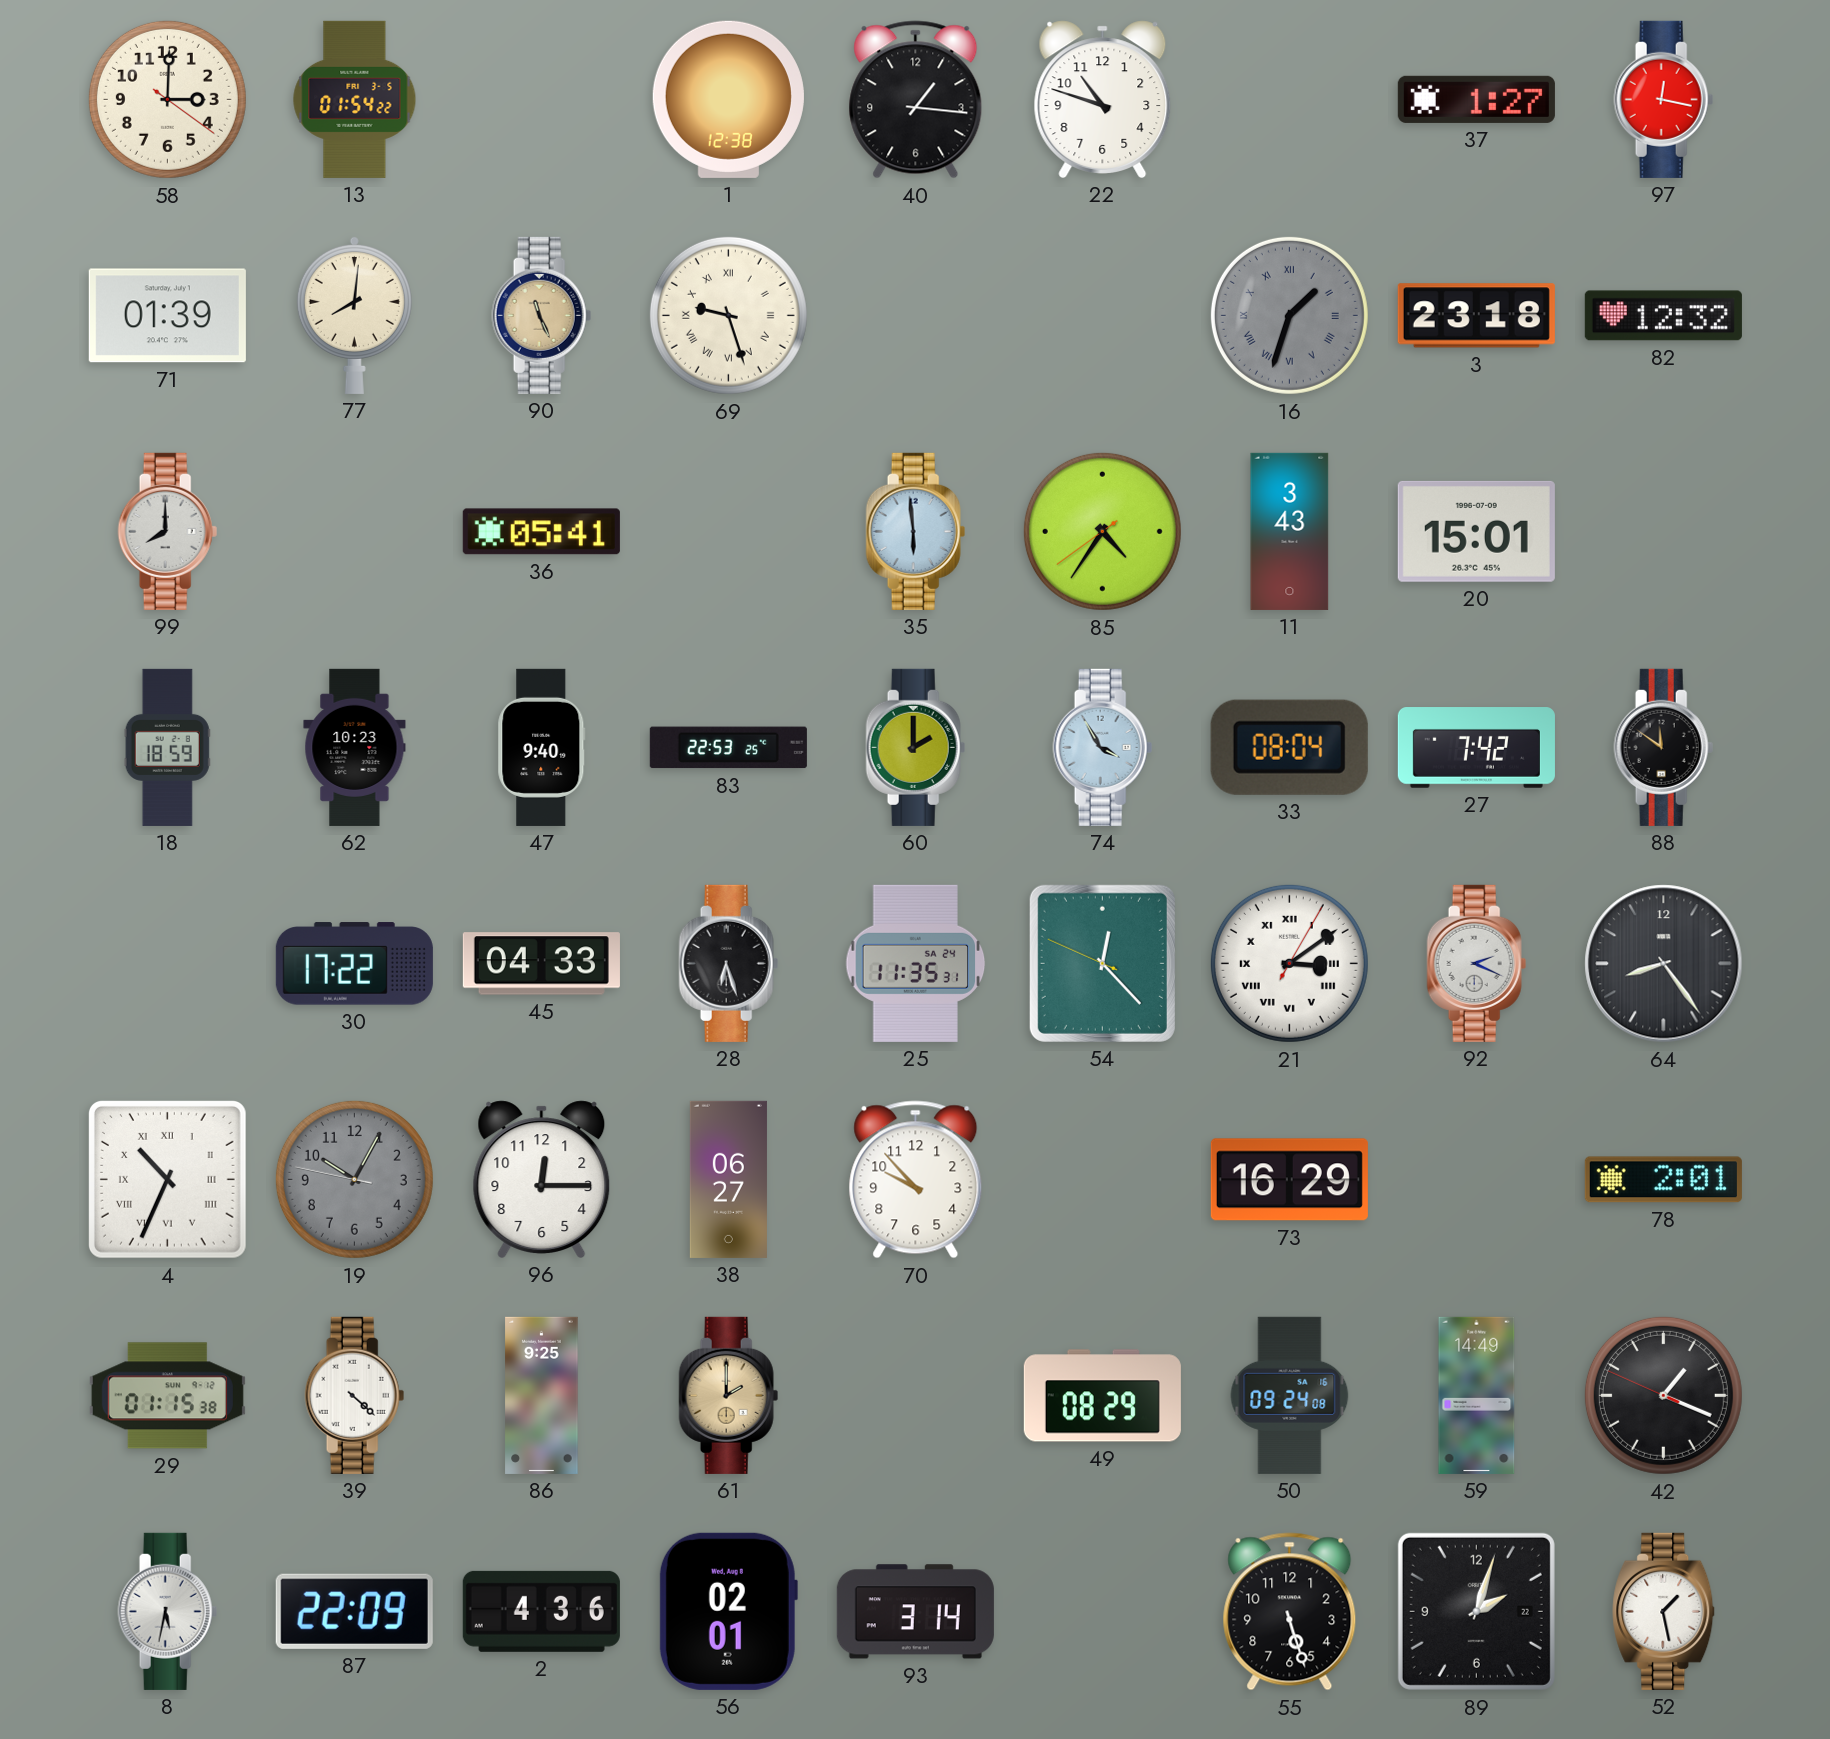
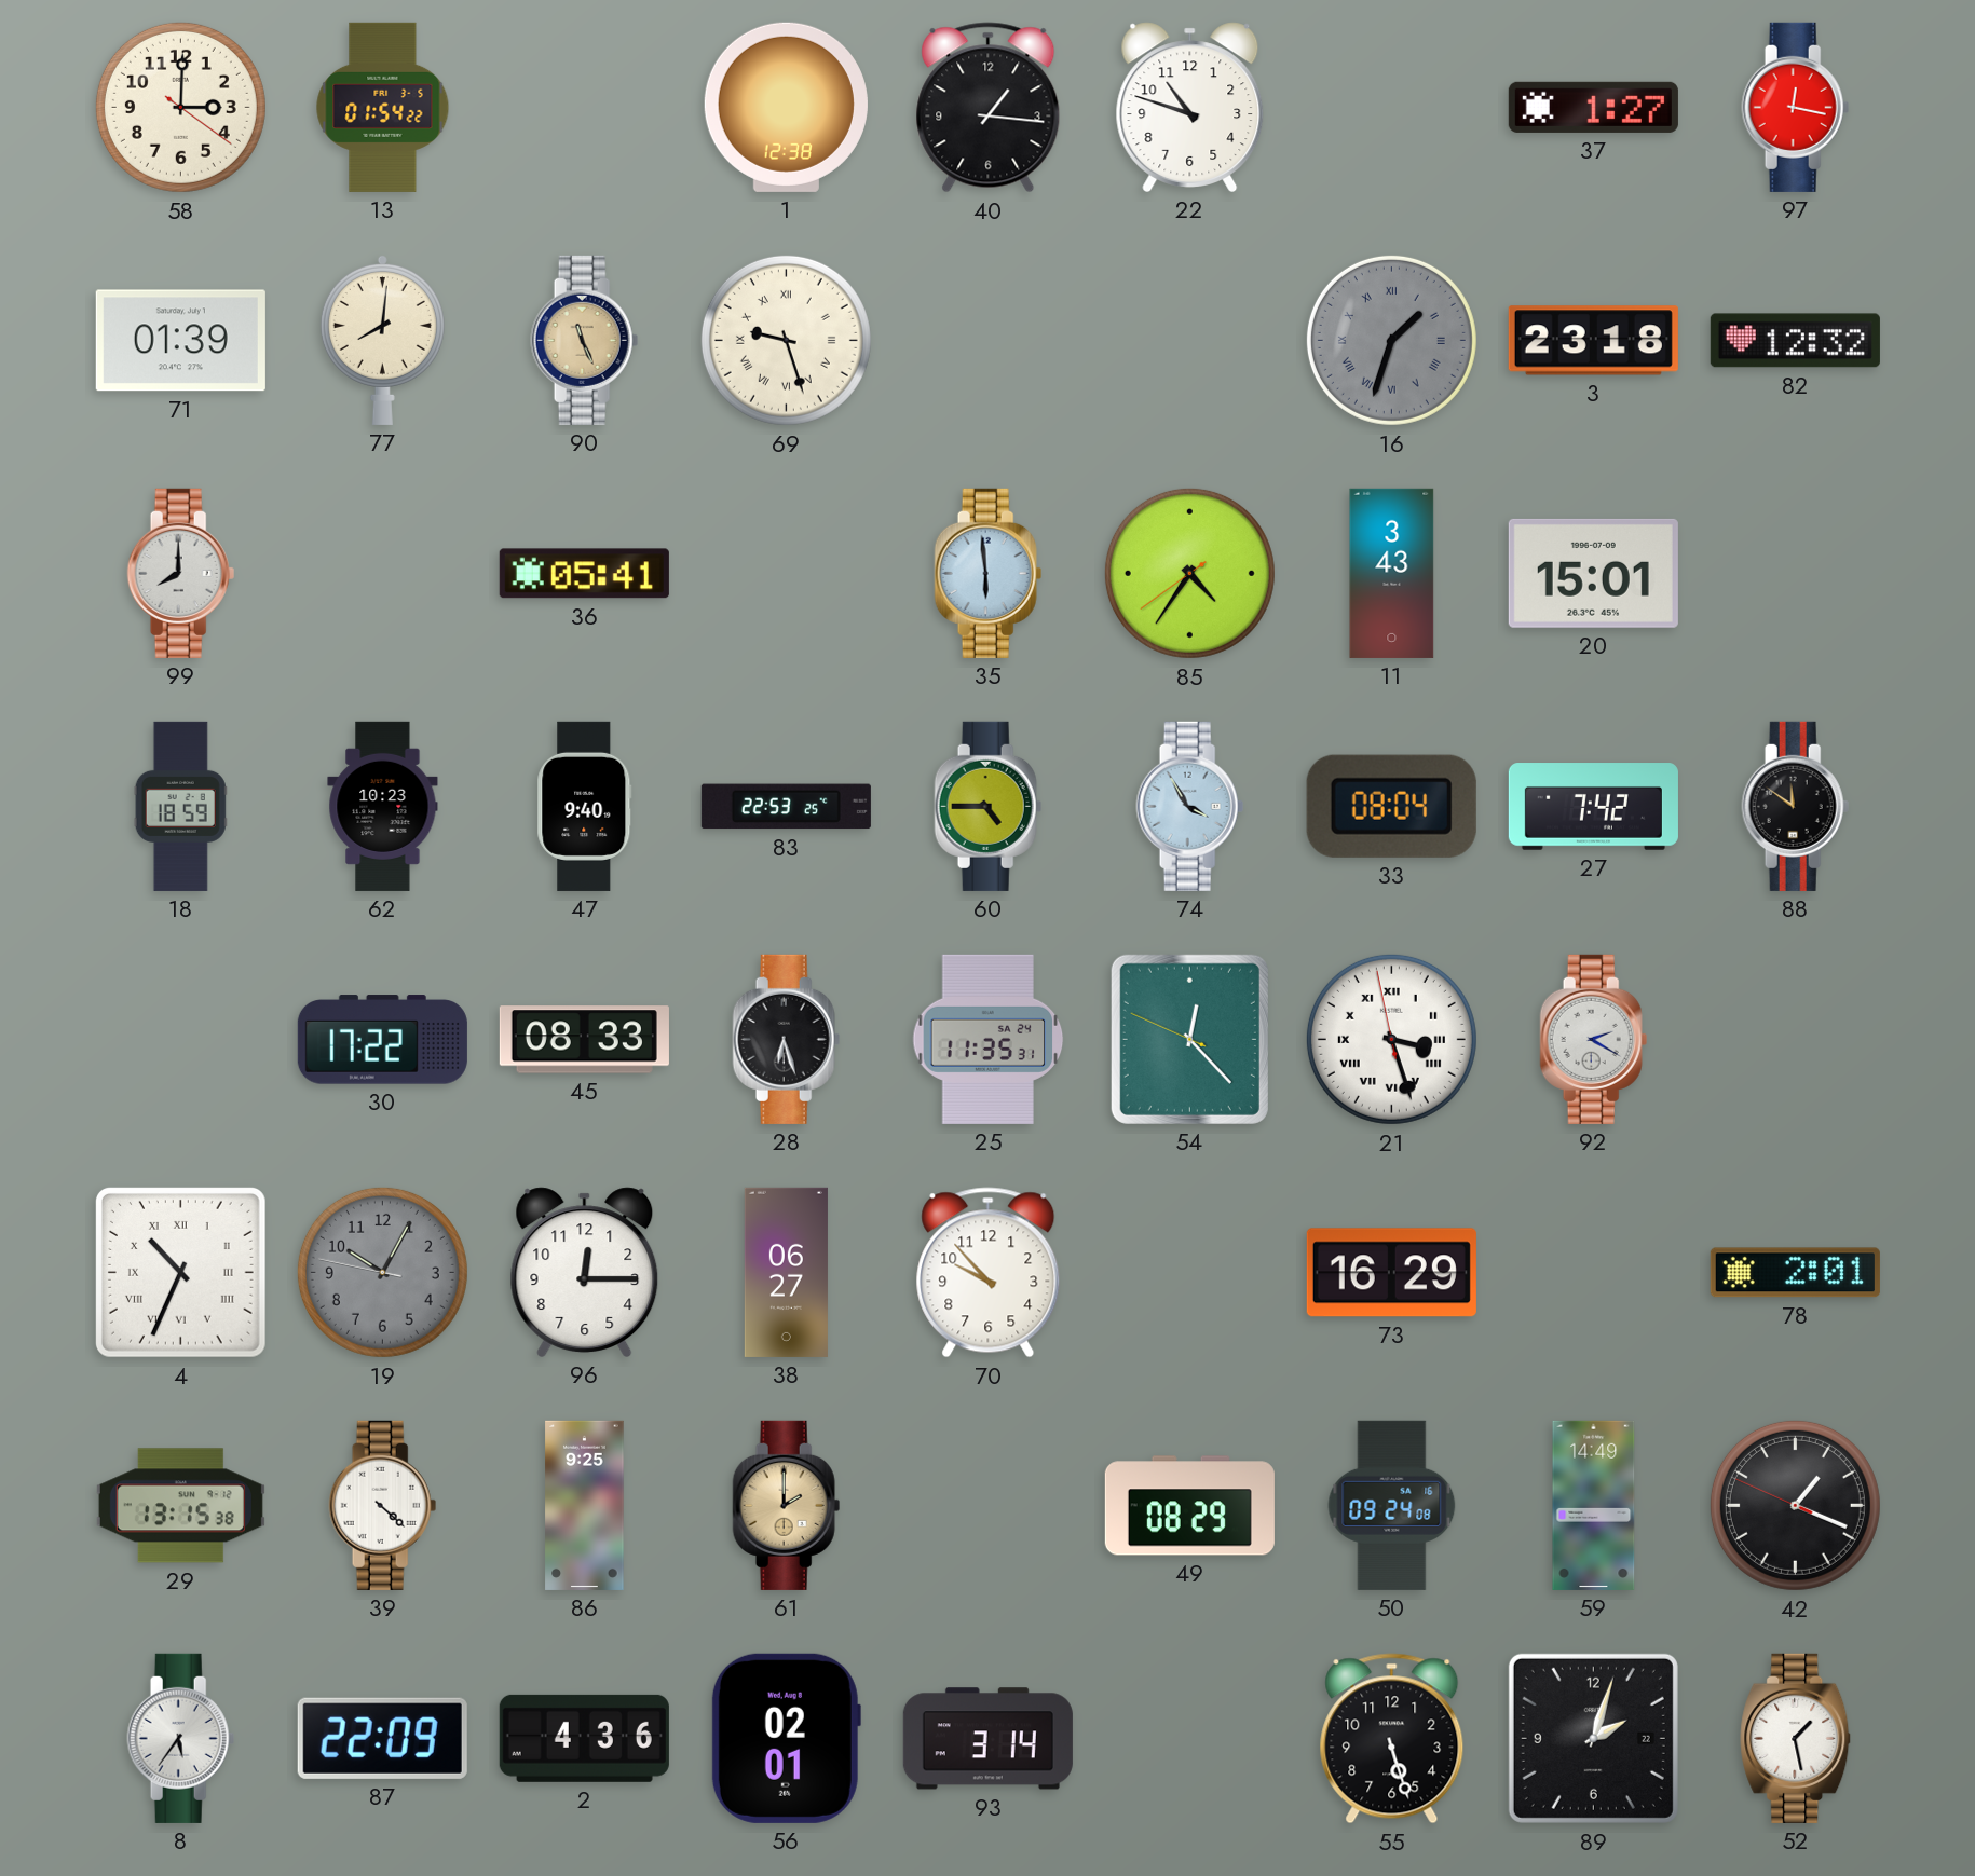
60: 2:00 -> 4:45 (989, 806)
45: 04:33 -> 08:33 (584, 1040)
21: 3:09 -> 3:26 (1391, 1039)
92: 2:19 -> 2:20 (1594, 1039)
64: 8:24 -> none (1664, 964)
29: 01:15 -> 13:15 (180, 1506)
8: 5:32 -> 5:36 (181, 1738)
